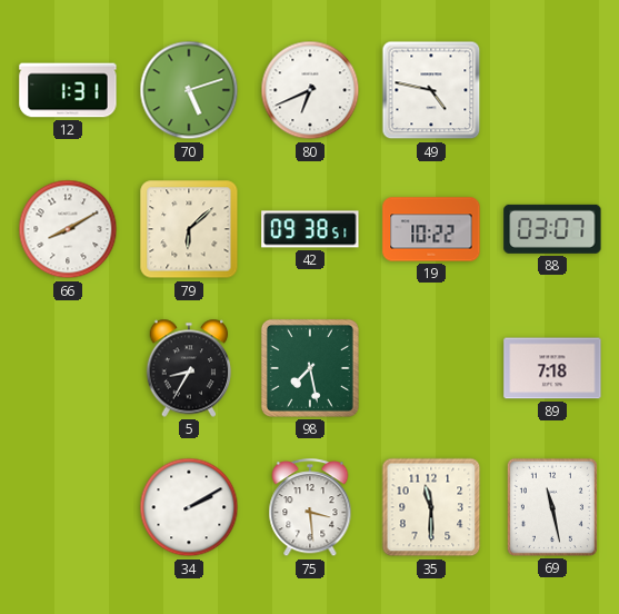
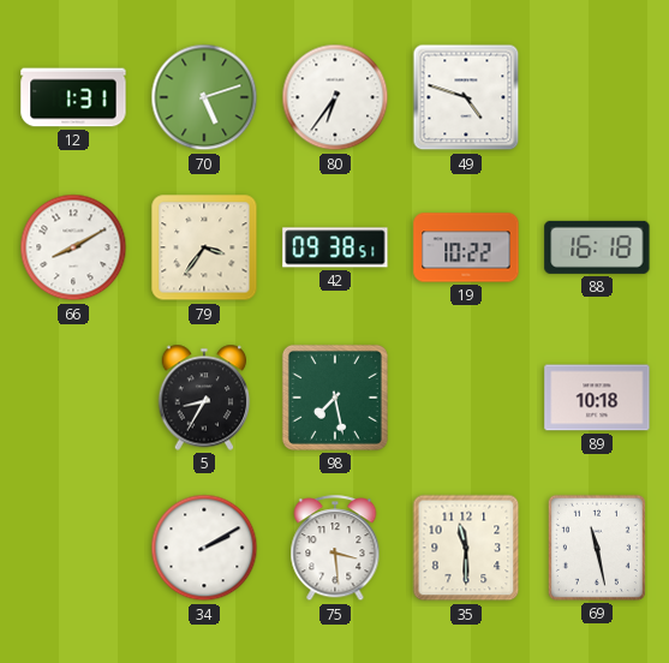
80: 6:41 -> 6:36 (335, 97)
49: 4:47 -> 4:48 (466, 97)
79: 6:08 -> 3:36 (204, 247)
88: 03:07 -> 16:18 (597, 247)
89: 7:18 -> 10:18 (597, 398)
